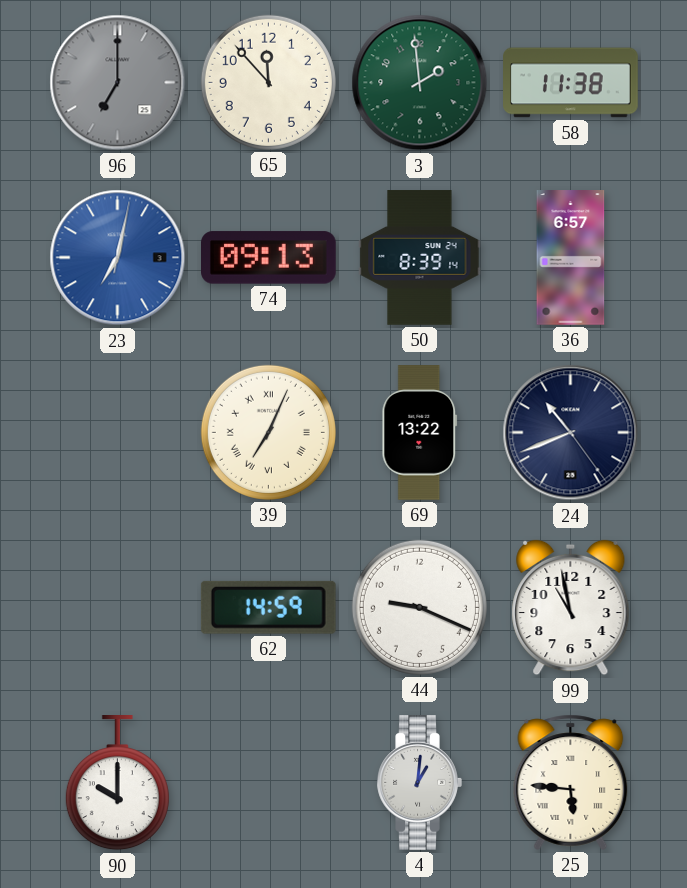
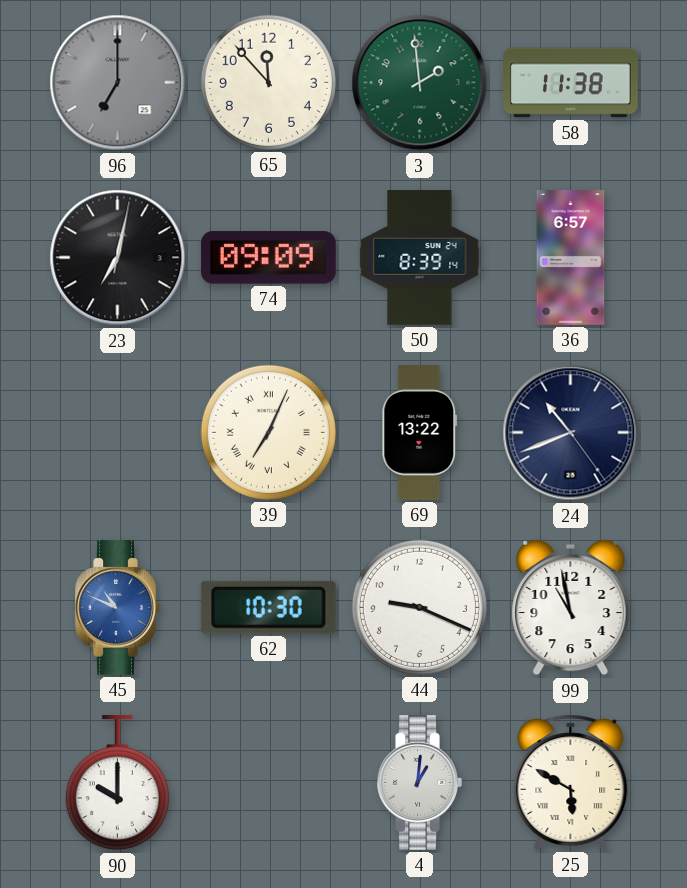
23 dial: blue -> black (118, 258)
74: 09:13 -> 09:09 (269, 258)
45: none -> 10:49 (117, 608)
62: 14:59 -> 10:30 (268, 607)
25: 5:46 -> 5:50 (571, 782)
